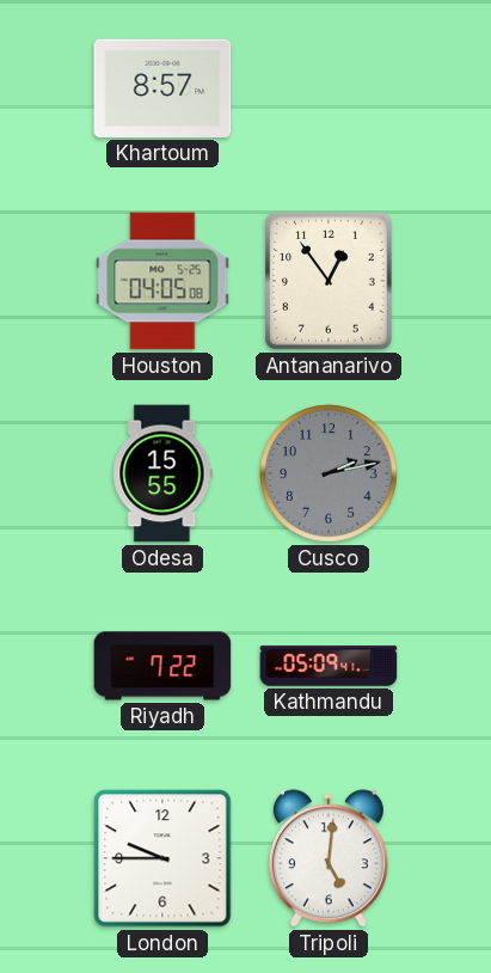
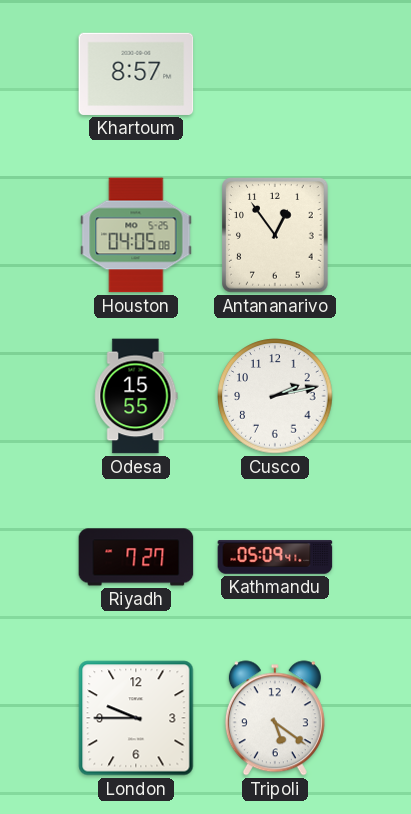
Cusco dial: grey -> white (275, 396)
Riyadh: 7:22 -> 7:27 (136, 557)
Tripoli: 5:01 -> 5:21 (275, 718)
